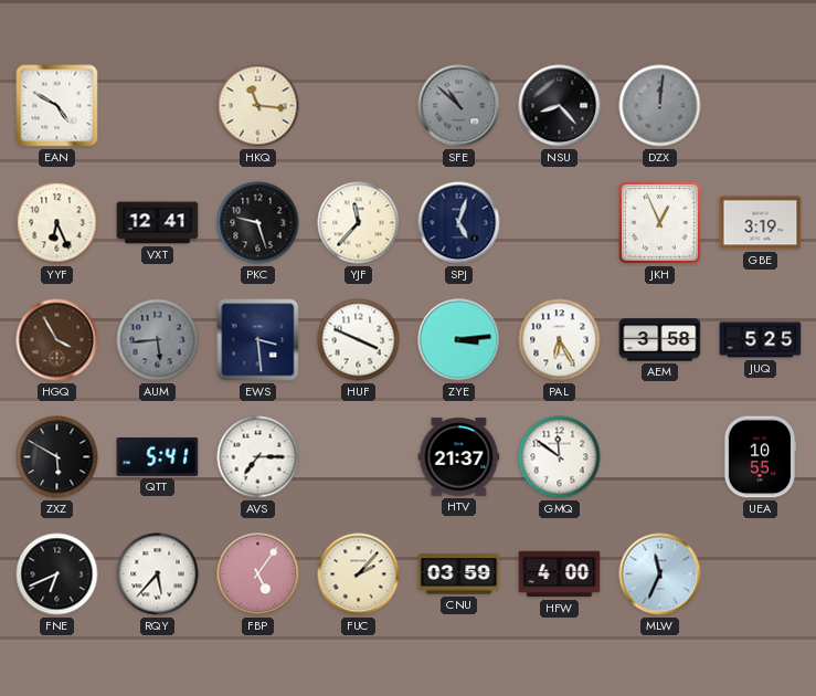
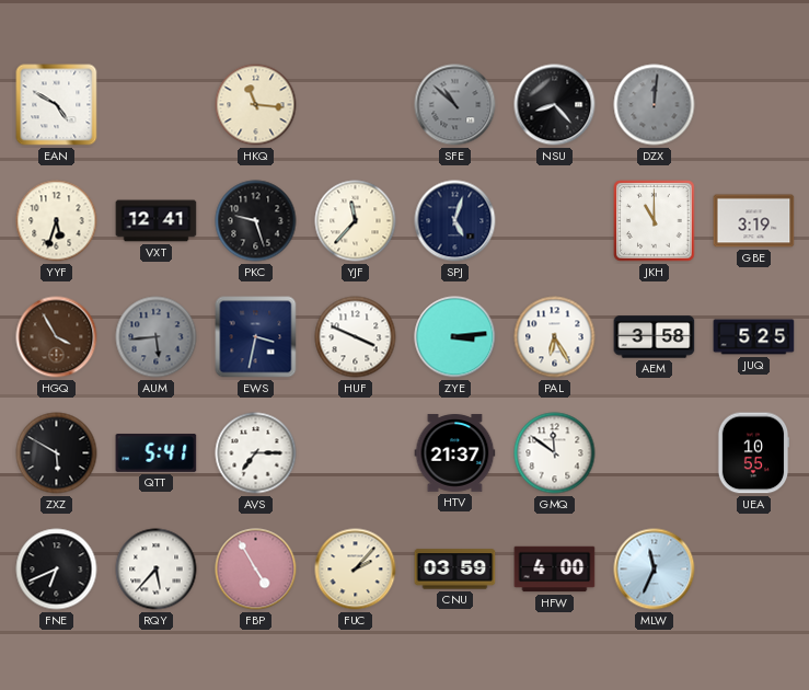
YYF: 6:26 -> 5:33 (57, 221)
JKH: 12:56 -> 11:00 (655, 221)
EWS: 3:29 -> 3:32 (256, 337)
FBP: 5:06 -> 4:55 (256, 570)
